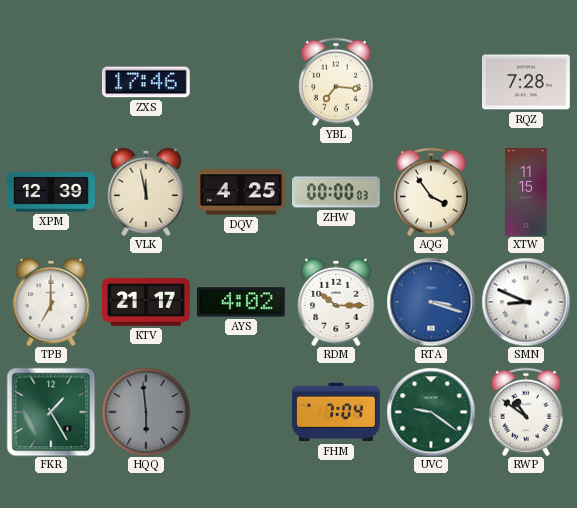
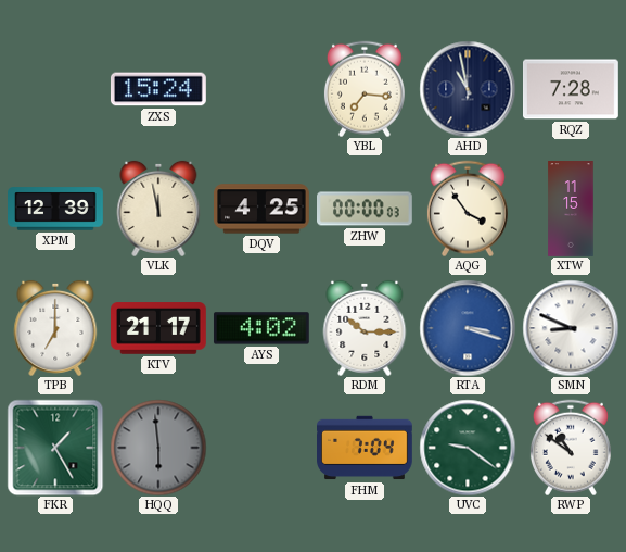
ZXS: 17:46 -> 15:24 (158, 89)
AHD: none -> 10:58 (468, 89)
